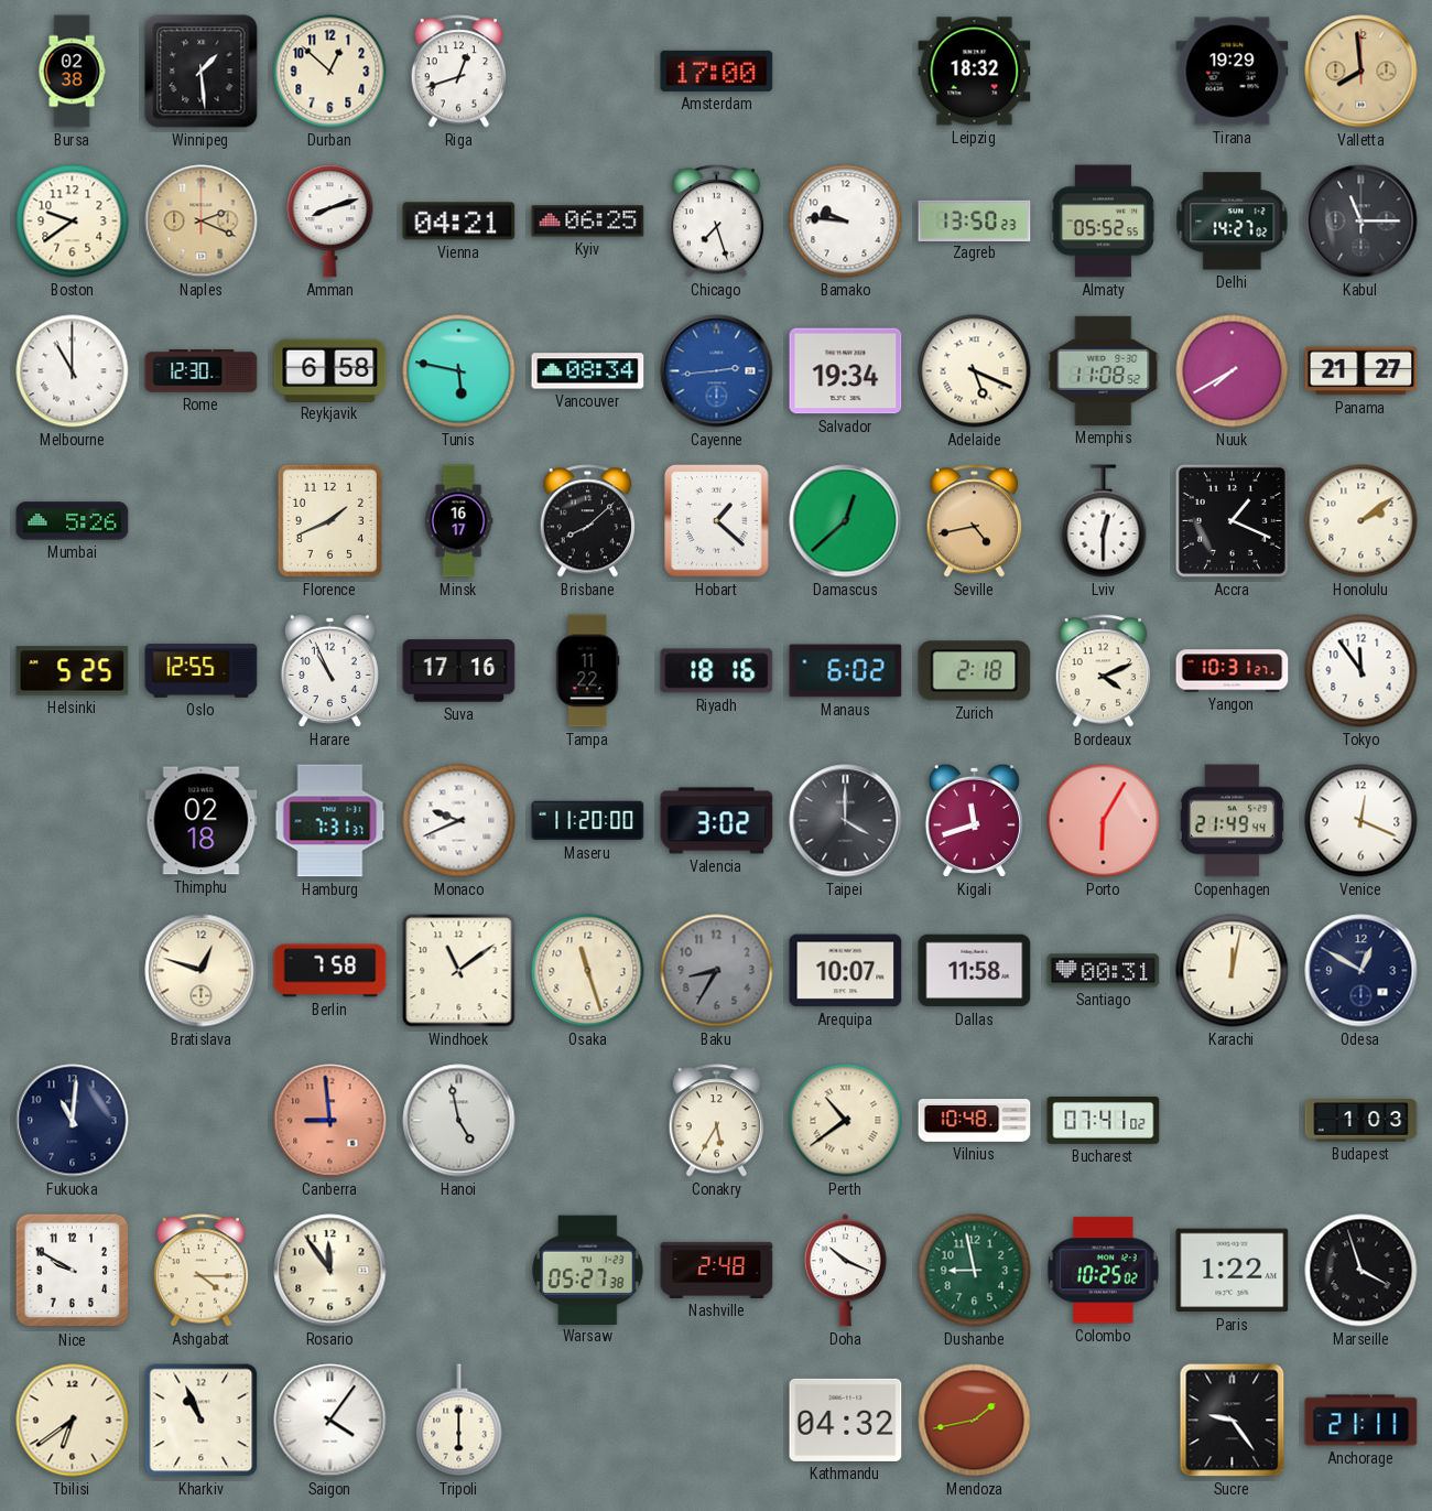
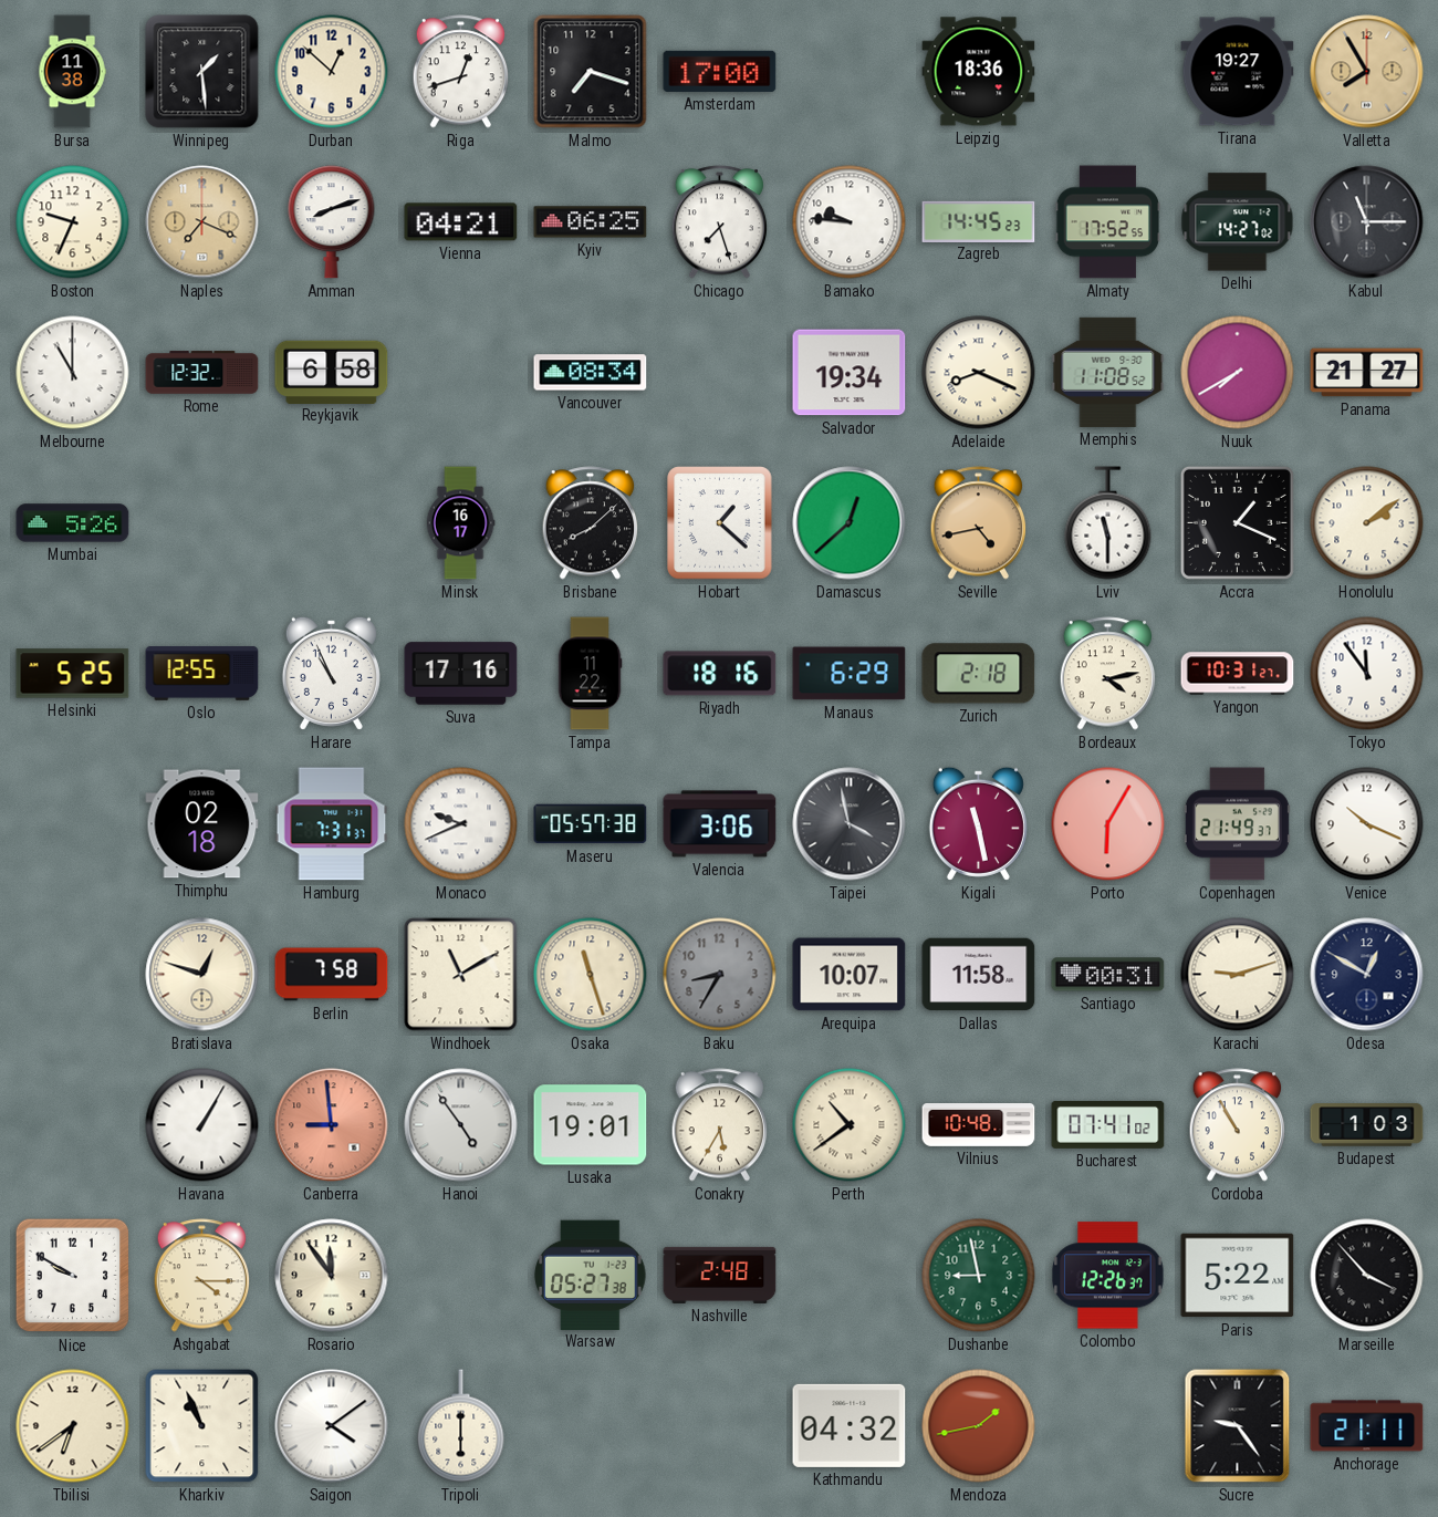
Bursa: 02:38 -> 11:38 (72, 72)
Malmo: none -> 7:18 (591, 72)
Leipzig: 18:32 -> 18:36 (979, 72)
Tirana: 19:29 -> 19:27 (1238, 72)
Valletta: 7:59 -> 7:55 (1367, 72)
Boston: 9:39 -> 9:34 (73, 222)
Naples: 2:19 -> 7:19 (202, 222)
Zagreb: 13:50 -> 14:45 (979, 221)
Almaty: 05:52 -> 17:52 (1107, 222)
Rome: 12:30 -> 12:32 (202, 373)
Tunis: 5:47 -> none (459, 371)
Cayenne: 2:44 -> none (717, 371)
Adelaide: 5:19 -> 8:19 (979, 373)
Florence: 1:41 -> none (329, 520)
Lviv: 12:30 -> 11:30 (1108, 523)
Manaus: 6:02 -> 6:29 (850, 674)
Bordeaux: 4:11 -> 4:13 (1108, 674)
Maseru: 11:20 -> 05:57 (591, 824)
Valencia: 3:02 -> 3:06 (720, 824)
Taipei: 4:00 -> 3:58 (850, 824)
Kigali: 11:42 -> 11:28 (978, 823)
Copenhagen: 21:49:44 -> 21:49:37 (1237, 824)
Venice: 12:19 -> 10:19 (1367, 824)
Windhoek: 11:09 -> 11:10 (461, 975)
Karachi: 12:02 -> 9:12 (1238, 975)
Fukuoka: 11:01 -> none (73, 1121)
Havana: none -> 1:05 (202, 1125)
Hanoi: 4:58 -> 4:54 (461, 1125)
Lusaka: none -> 19:01 (591, 1125)
Cordoba: none -> 10:55 (1238, 1125)
Doha: 10:19 -> none (845, 1271)
Colombo: 10:25 -> 12:26 (1108, 1276)
Paris: 1:22 -> 5:22 (1238, 1276)
Marseille: 3:57 -> 3:53 (1367, 1276)
Saigon: 4:06 -> 4:09 (332, 1426)
